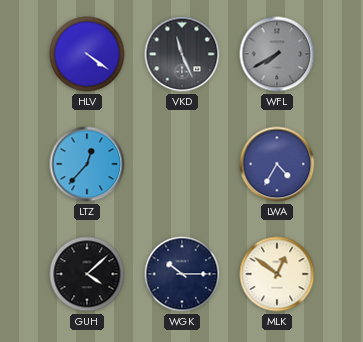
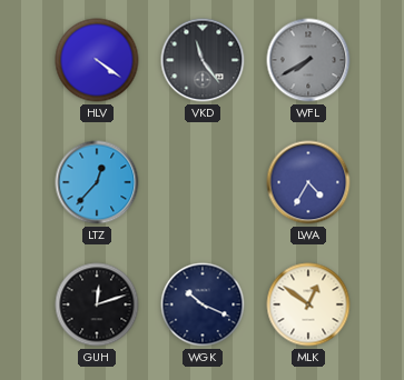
VKD: 11:26 -> 11:24 (203, 60)
GUH: 4:08 -> 12:12 (97, 304)
WGK: 10:15 -> 10:19 (203, 304)
